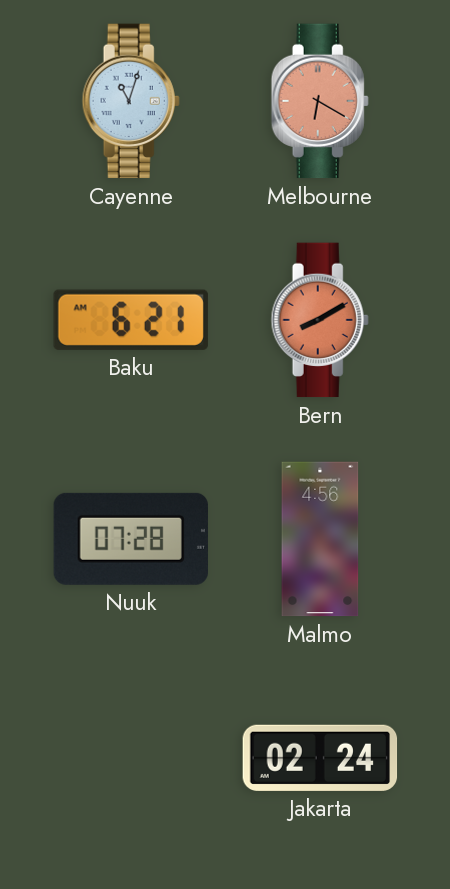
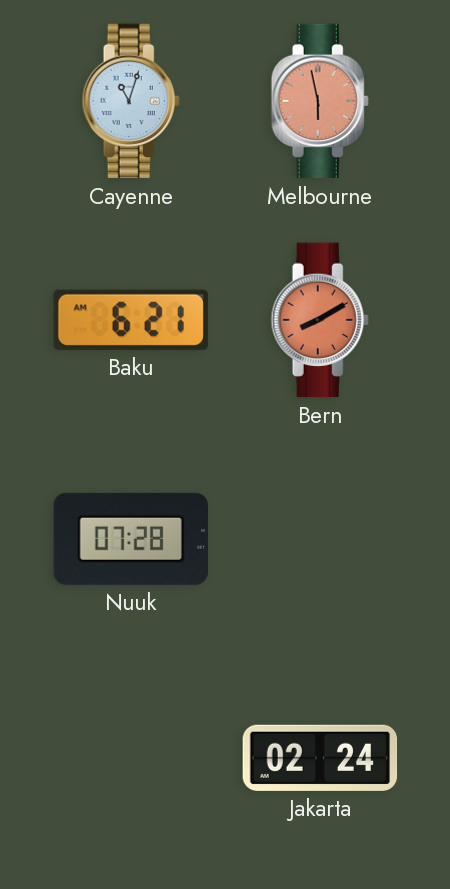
Melbourne: 6:20 -> 5:58 (320, 101)
Malmo: 4:56 -> none (320, 539)
